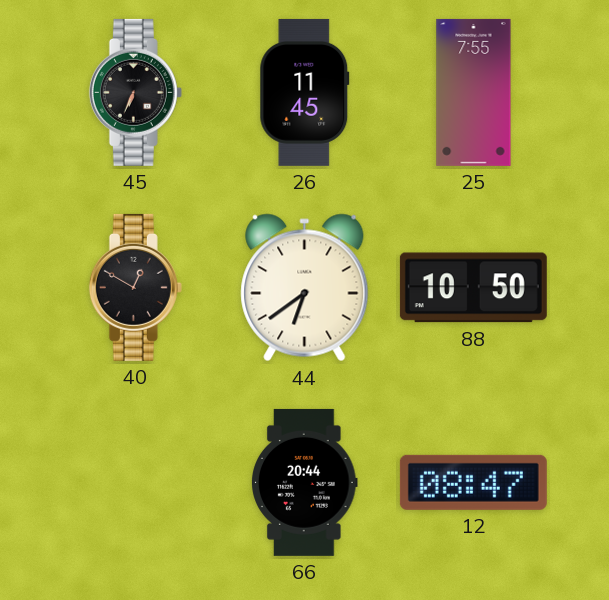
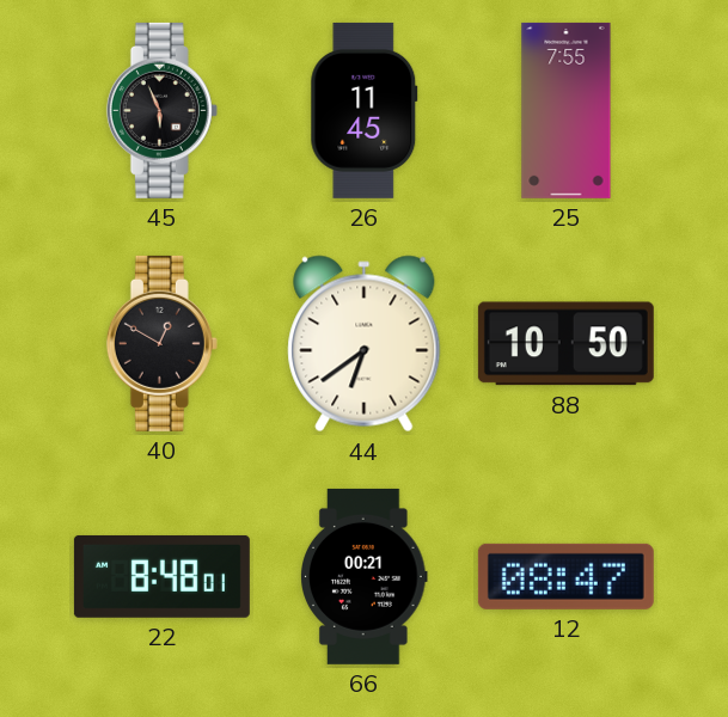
45: 6:34 -> 5:56 (161, 110)
22: none -> 8:48 (161, 576)
66: 20:44 -> 00:21 (365, 576)
